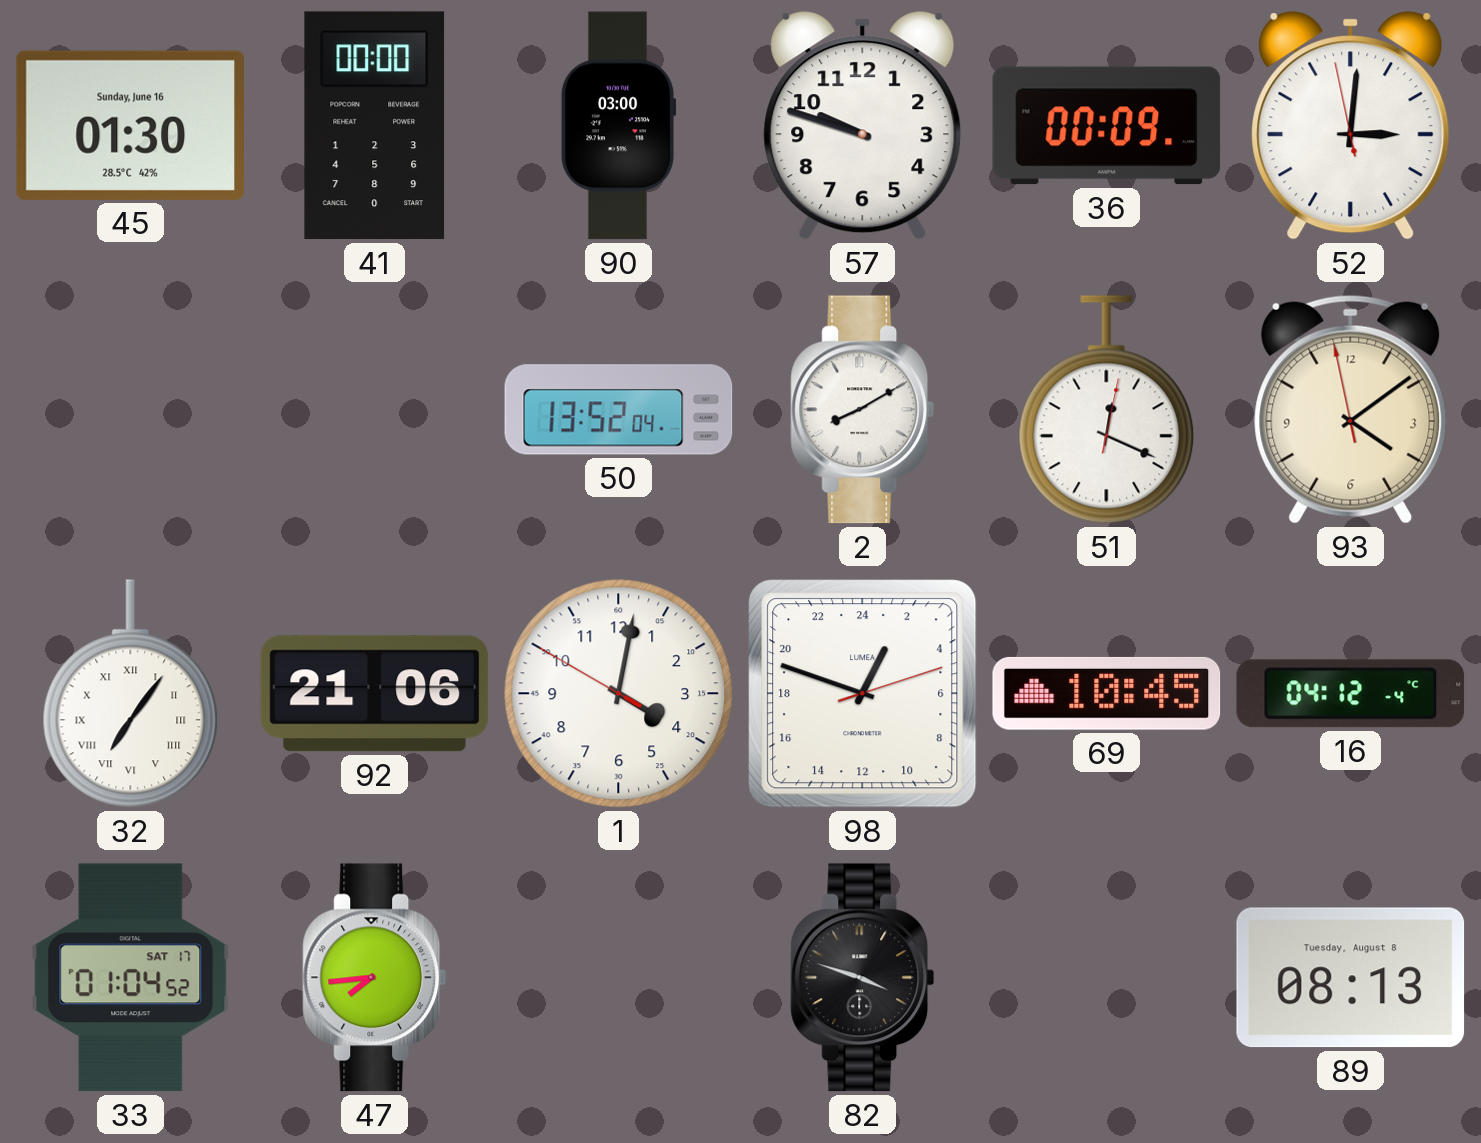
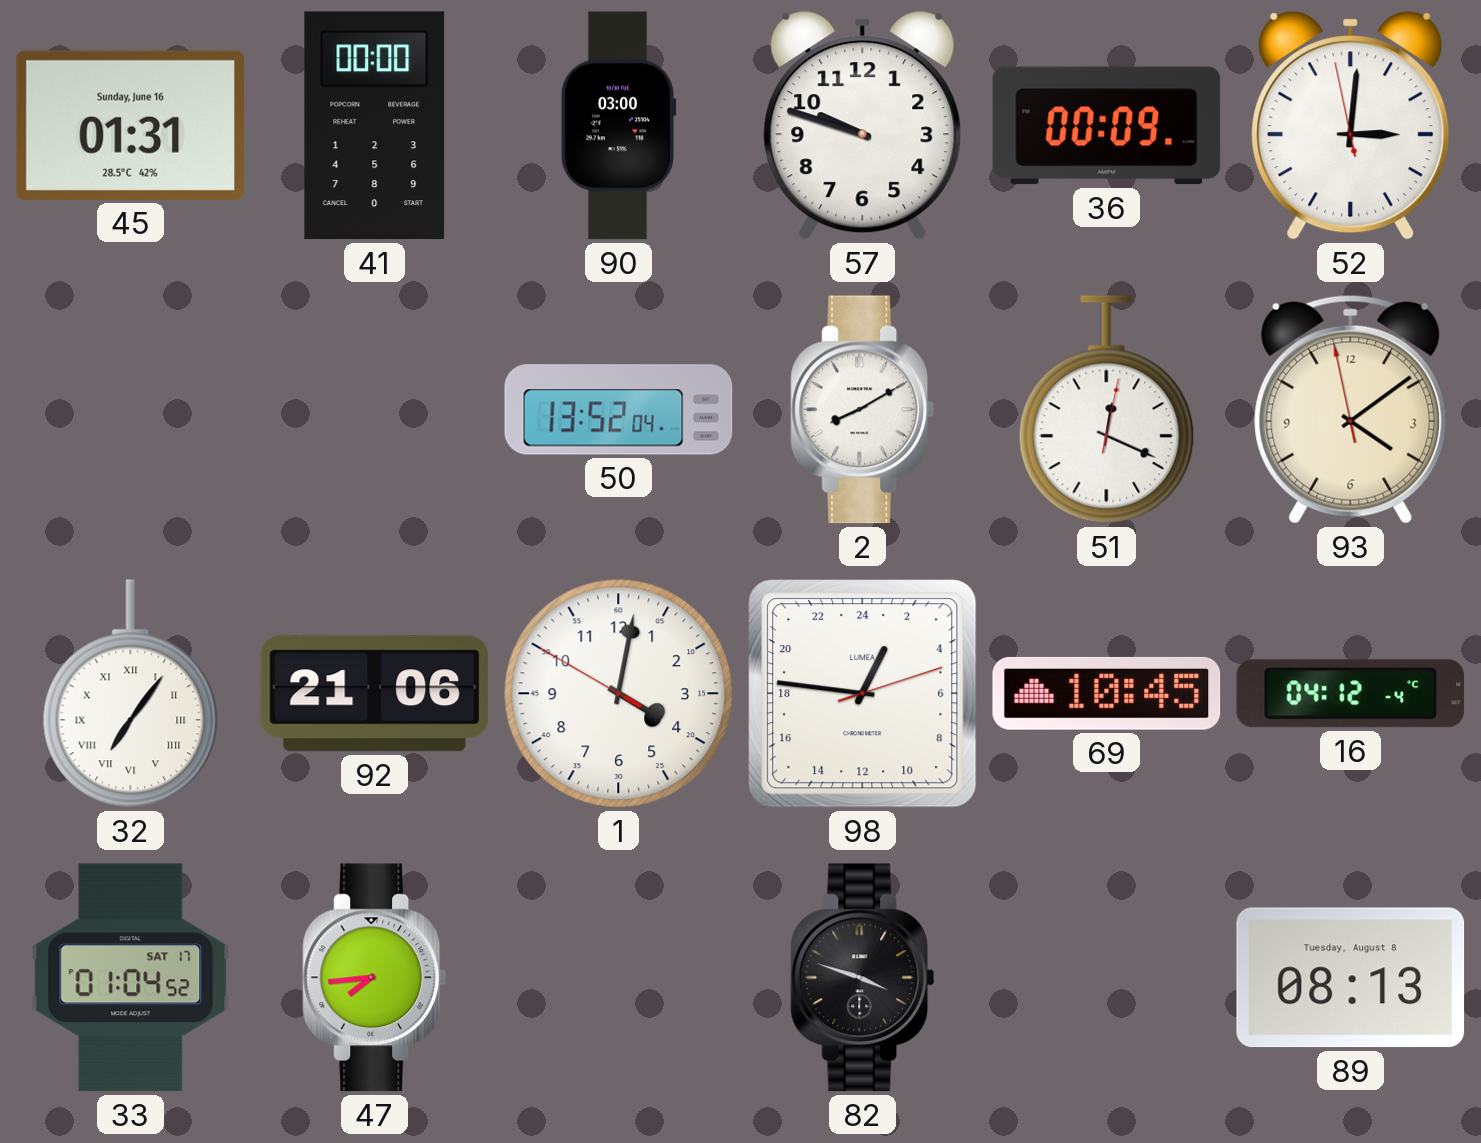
45: 01:30 -> 01:31 (130, 125)
98: 1:48 -> 1:46 (863, 694)
